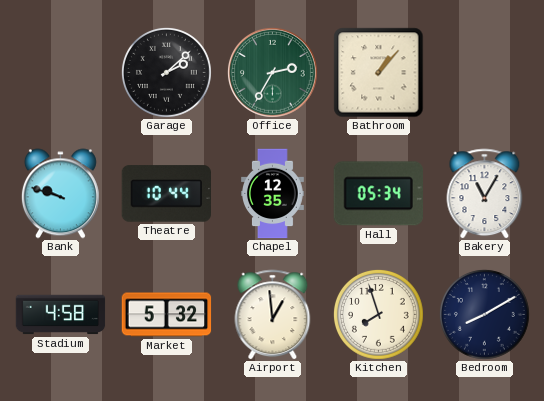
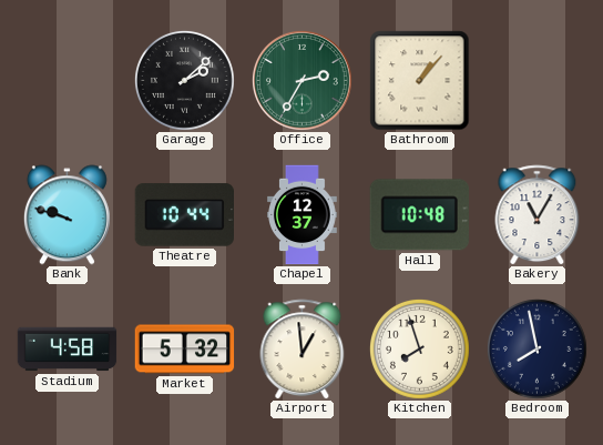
Chapel: 12:35 -> 12:37 (303, 215)
Hall: 05:34 -> 10:48 (419, 215)
Bedroom: 8:10 -> 7:58 (538, 350)
